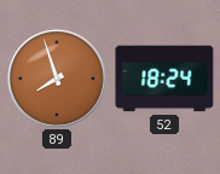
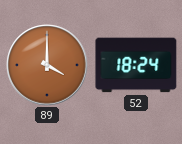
89: 7:57 -> 4:00 (47, 65)
